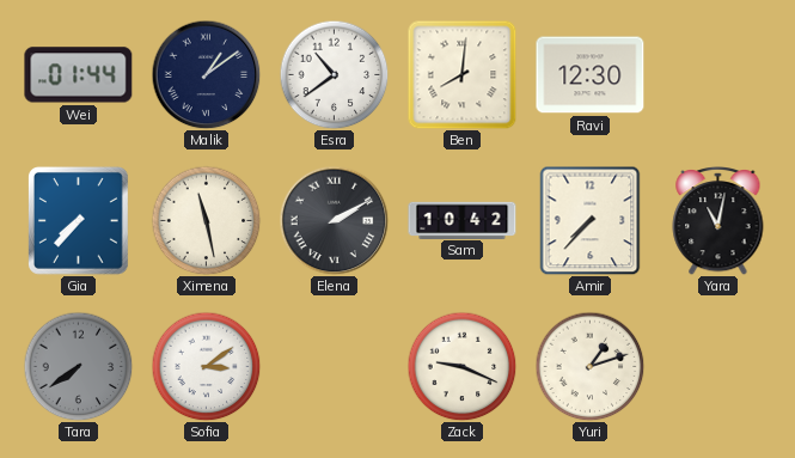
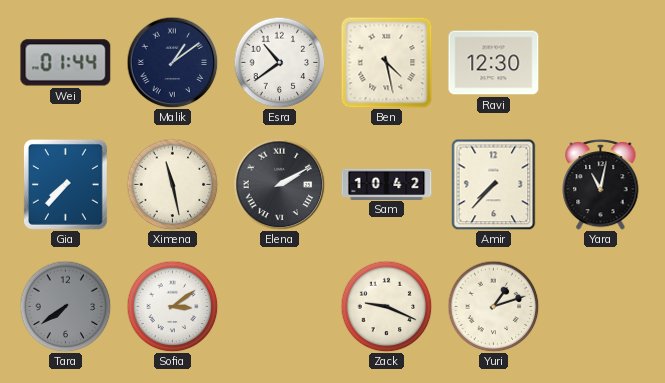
Ben: 8:01 -> 4:28 (387, 63)
